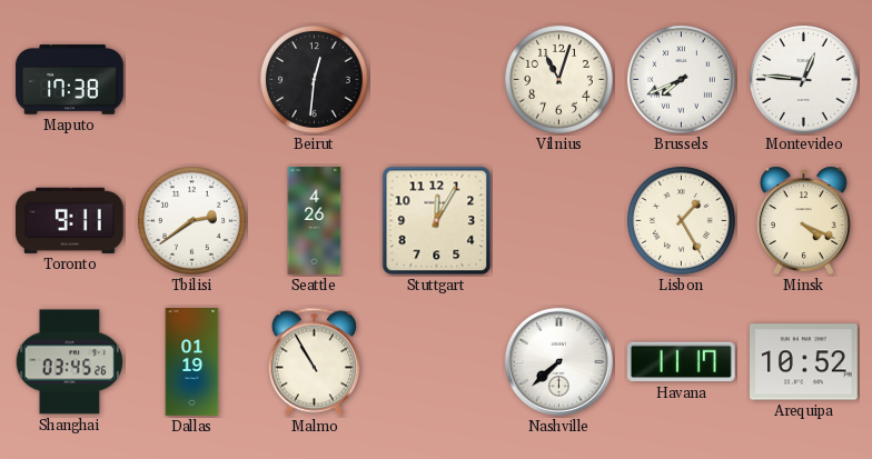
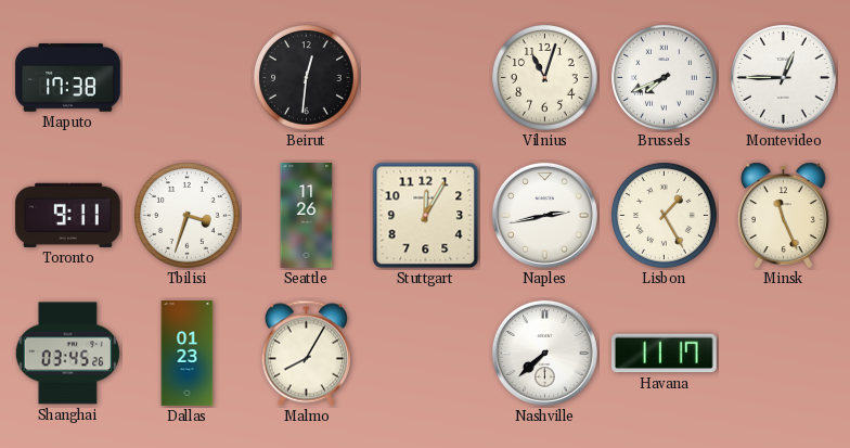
Montevideo: 12:46 -> 12:45 (784, 78)
Tbilisi: 2:39 -> 3:33 (188, 216)
Seattle: 4:26 -> 11:26 (307, 216)
Naples: none -> 2:43 (544, 215)
Minsk: 4:19 -> 11:26 (783, 215)
Dallas: 01:19 -> 01:23 (188, 354)
Malmo: 10:55 -> 8:05 (306, 354)
Arequipa: 10:52 -> none (804, 362)
